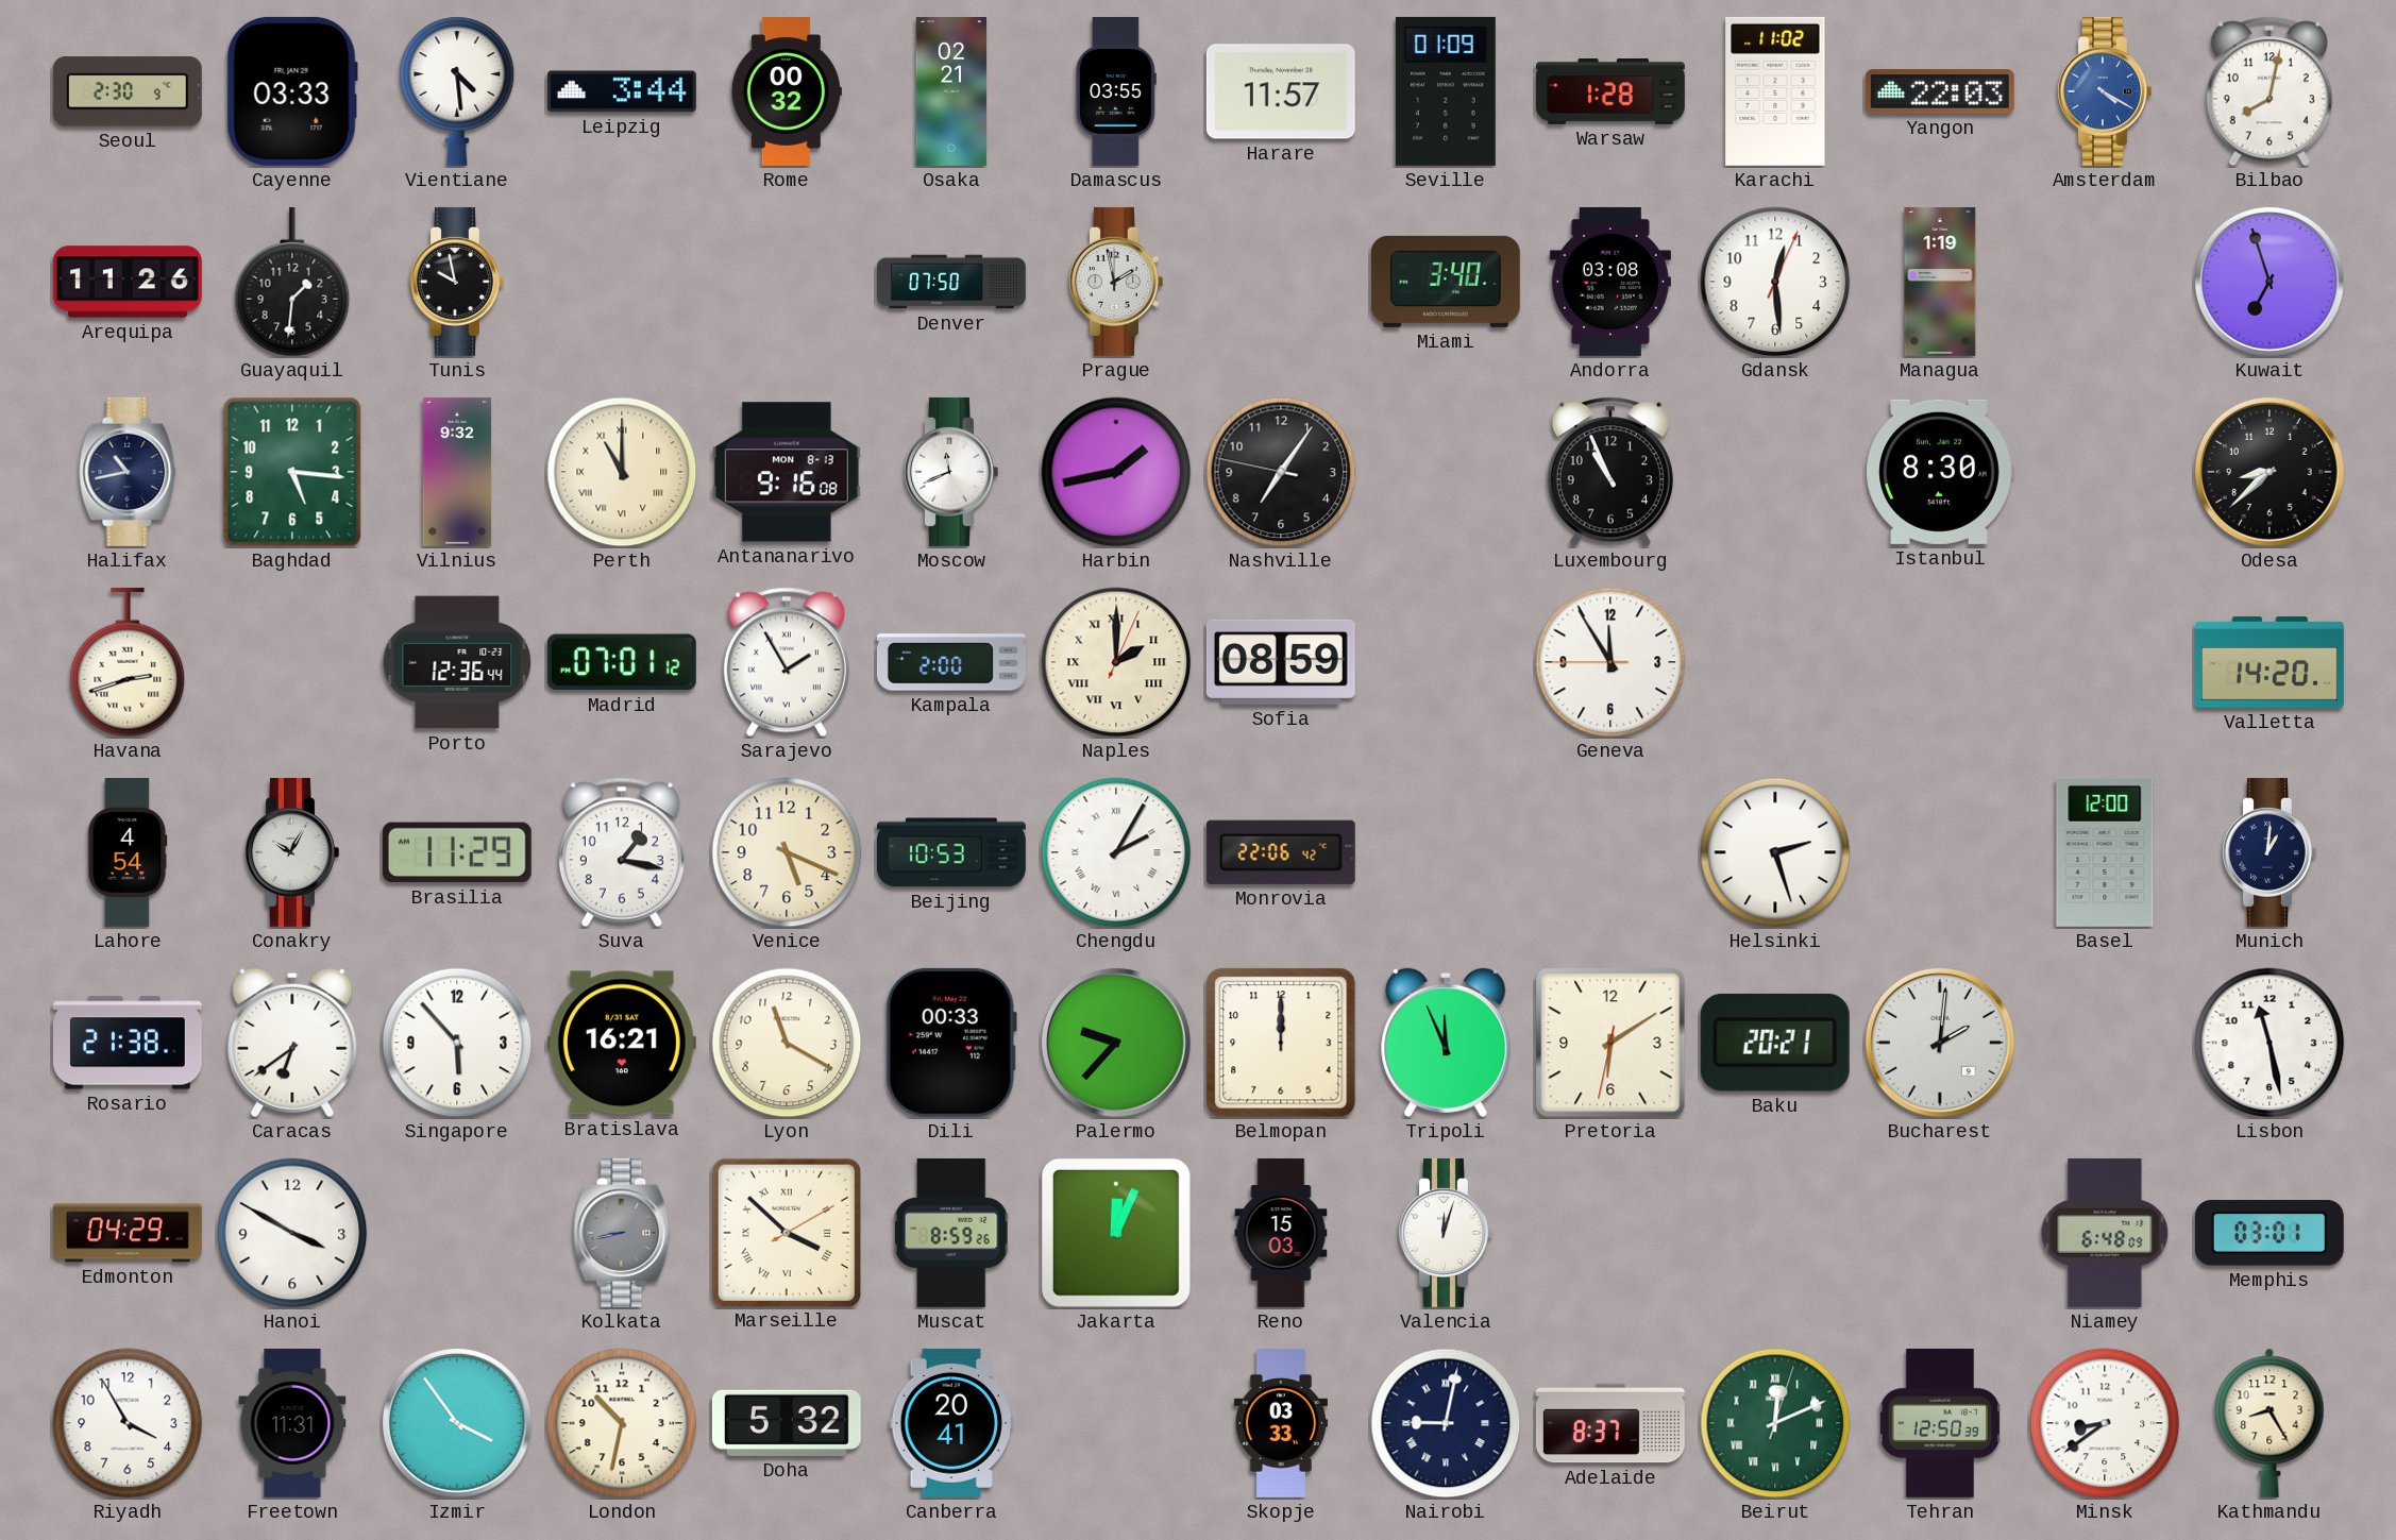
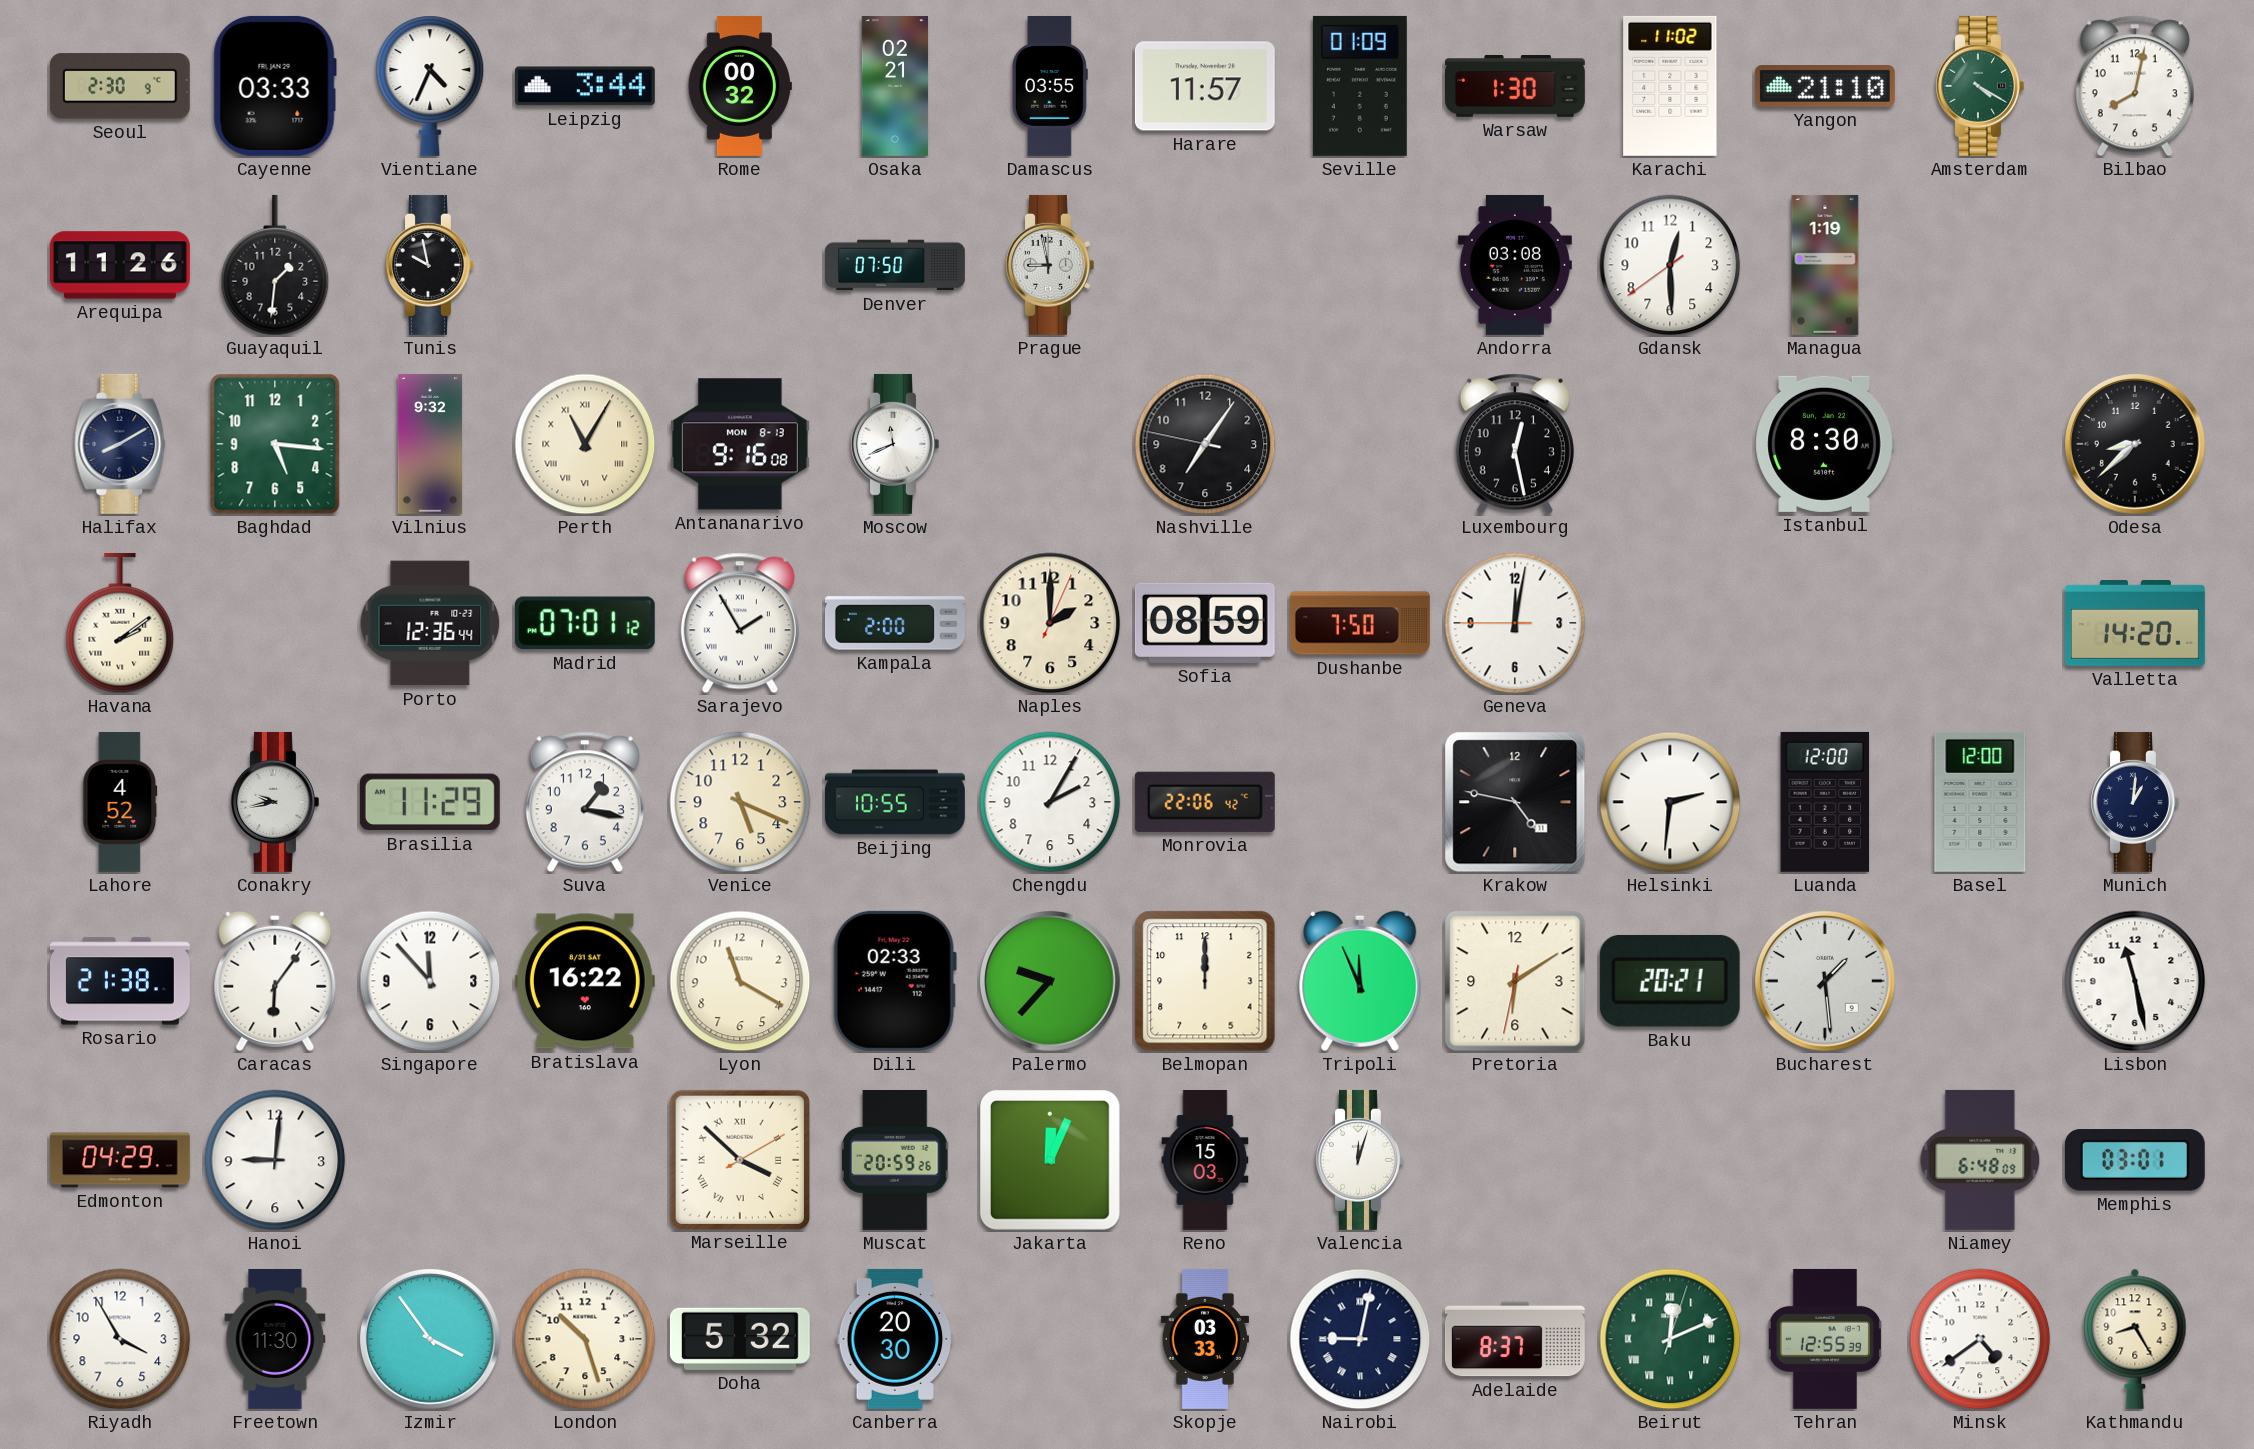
Vientiane: 4:29 -> 4:34 (430, 86)
Warsaw: 1:28 -> 1:30 (1515, 87)
Yangon: 22:03 -> 21:10 (1825, 87)
Amsterdam dial: blue -> green (1980, 86)
Prague: 1:58 -> 8:58 (1050, 265)
Miami: 3:40 -> none (1446, 282)
Gdansk: 12:29:04 -> 12:29:39 (1670, 265)
Kuwait: 6:57 -> none (2271, 283)
Halifax: 10:43 -> 8:10 (120, 444)
Perth: 11:00 -> 11:05 (585, 444)
Harbin: 1:43 -> none (1116, 472)
Luxembourg: 10:56 -> 12:28 (1515, 444)
Havana: 2:42 -> 2:09 (120, 623)
Naples numerals: Roman -> Arabic (1050, 623)
Dushanbe: none -> 7:50 (1360, 623)
Geneva: 11:54 -> 12:01 (1515, 623)
Lahore: 4:54 -> 4:52 (120, 802)
Conakry: 10:05 -> 9:43 (275, 802)
Beijing: 10:53 -> 10:55 (895, 802)
Chengdu numerals: Roman -> Arabic (1050, 802)
Krakow: none -> 4:47 (1515, 802)
Helsinki: 2:27 -> 2:31 (1670, 802)
Luanda: none -> 12:00 (1825, 802)
Caracas: 6:39 -> 6:06 (275, 981)
Singapore: 5:53 -> 11:53 (430, 981)
Bratislava: 16:21 -> 16:22 (585, 981)
Dili: 00:33 -> 02:33 (895, 981)
Bucharest: 2:01 -> 1:29 (1826, 982)
Hanoi: 3:50 -> 9:01 (275, 1160)
Kolkata: 8:43 -> none (622, 1233)
Muscat: 8:59 -> 20:59 (896, 1160)
Freetown: 11:31 -> 11:30 (275, 1339)
London: 10:32 -> 10:27 (585, 1339)
Canberra: 20:41 -> 20:30 (895, 1339)
Tehran: 12:50 -> 12:55 (1825, 1339)
Minsk: 8:39 -> 4:39 (1980, 1339)
